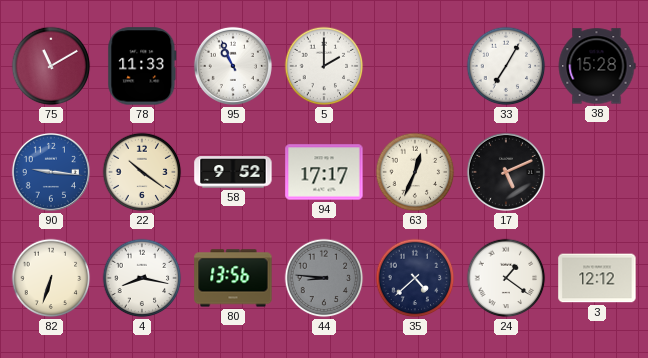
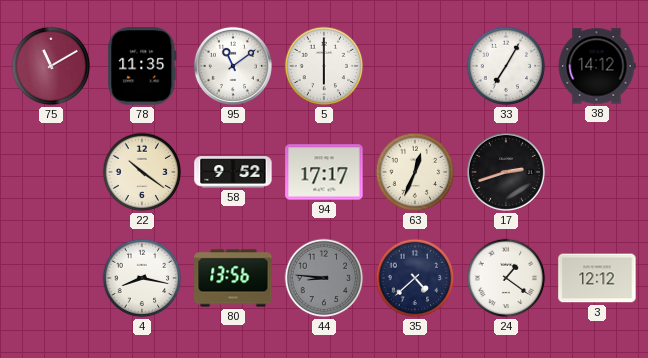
78: 11:33 -> 11:35 (142, 66)
95: 10:56 -> 11:09 (233, 66)
5: 2:00 -> 6:00 (324, 66)
38: 15:28 -> 14:12 (597, 66)
90: 9:16 -> none (51, 172)
17: 5:11 -> 2:42 (506, 172)
82: 6:33 -> none (51, 278)
